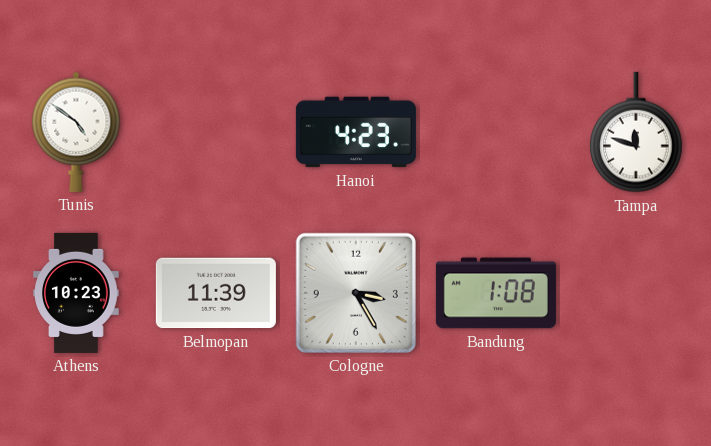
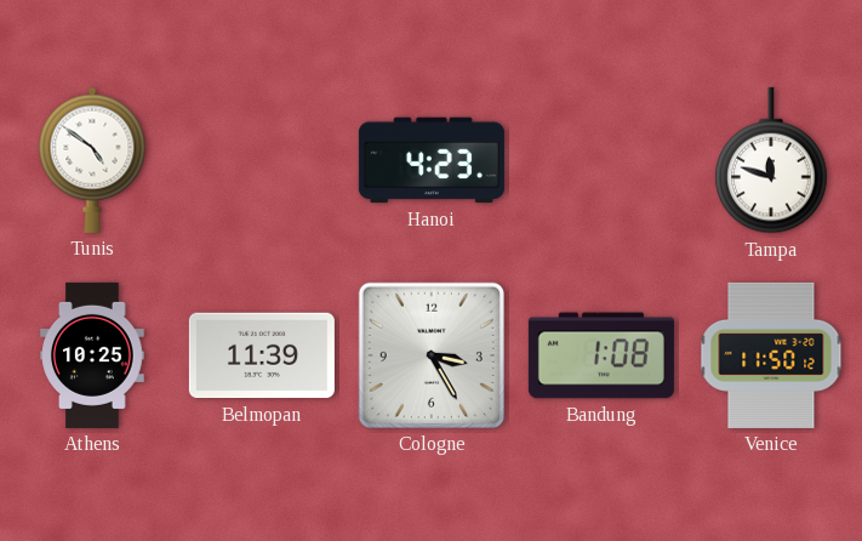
Athens: 10:23 -> 10:25 (92, 355)
Venice: none -> 11:50 (771, 355)
